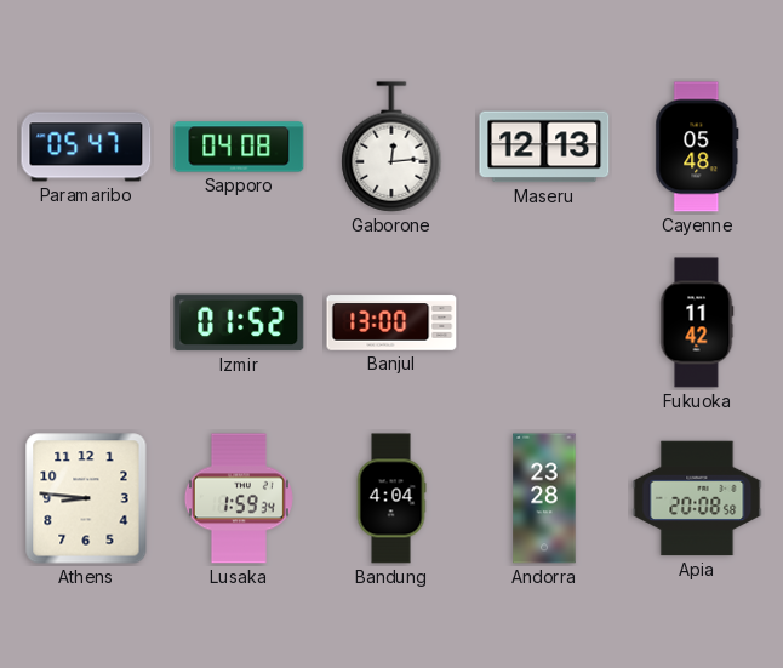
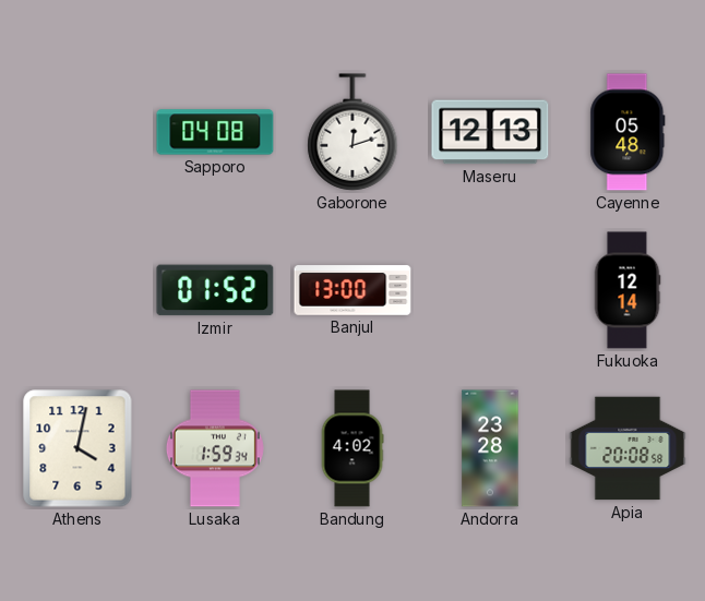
Paramaribo: 05:47 -> none (86, 147)
Gaborone: 12:14 -> 12:12 (352, 132)
Fukuoka: 11:42 -> 12:14 (628, 290)
Athens: 8:46 -> 4:02 (77, 448)
Bandung: 4:04 -> 4:02 (352, 448)
